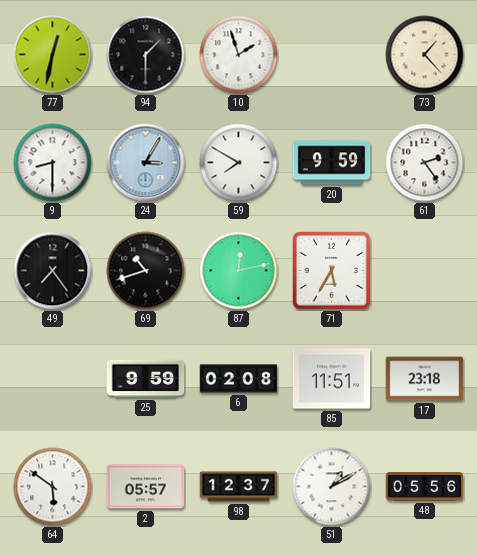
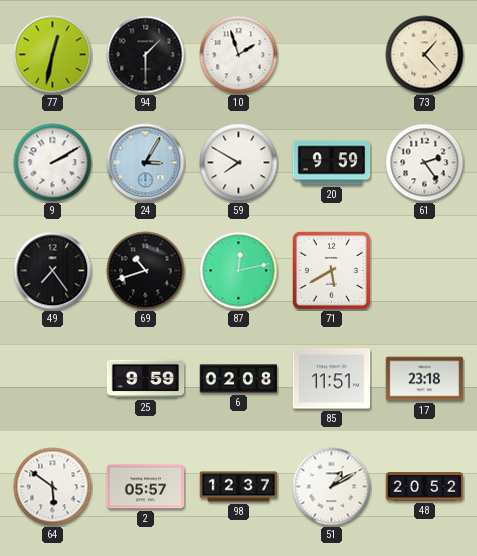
9: 8:30 -> 2:10 (53, 163)
71: 5:35 -> 5:40 (331, 270)
48: 05:56 -> 20:52 (425, 487)
